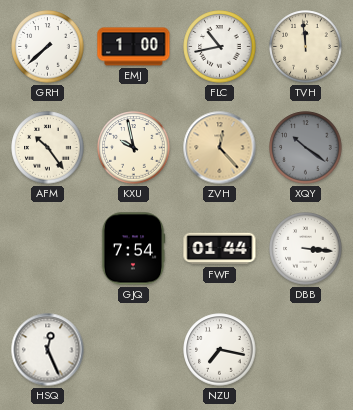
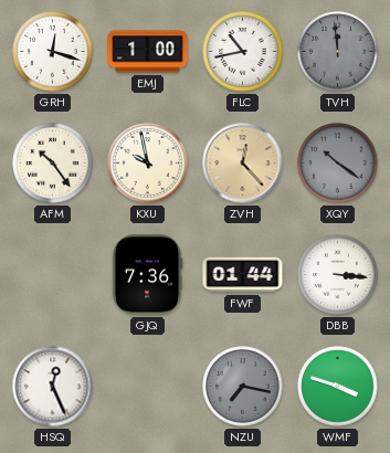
GRH: 7:38 -> 12:18 (53, 52)
TVH dial: cream -> grey (338, 52)
GJQ: 7:54 -> 7:36 (147, 275)
NZU dial: white -> grey (243, 387)
WMF: none -> 3:48 (338, 387)
